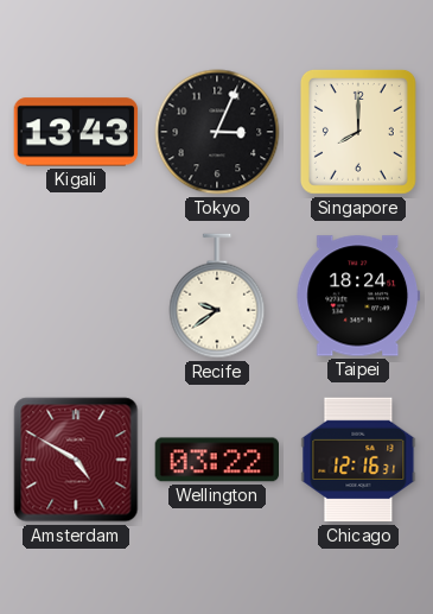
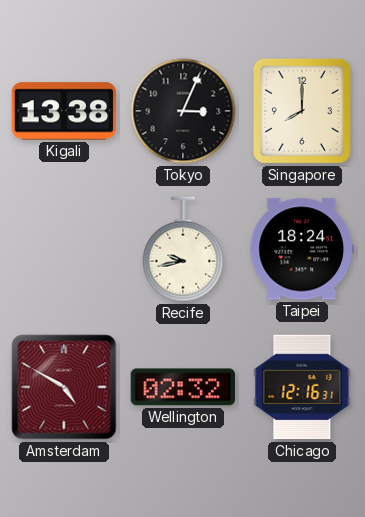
Kigali: 13:43 -> 13:38 (64, 111)
Recife: 9:39 -> 9:43 (183, 249)
Wellington: 03:22 -> 02:32 (182, 387)
